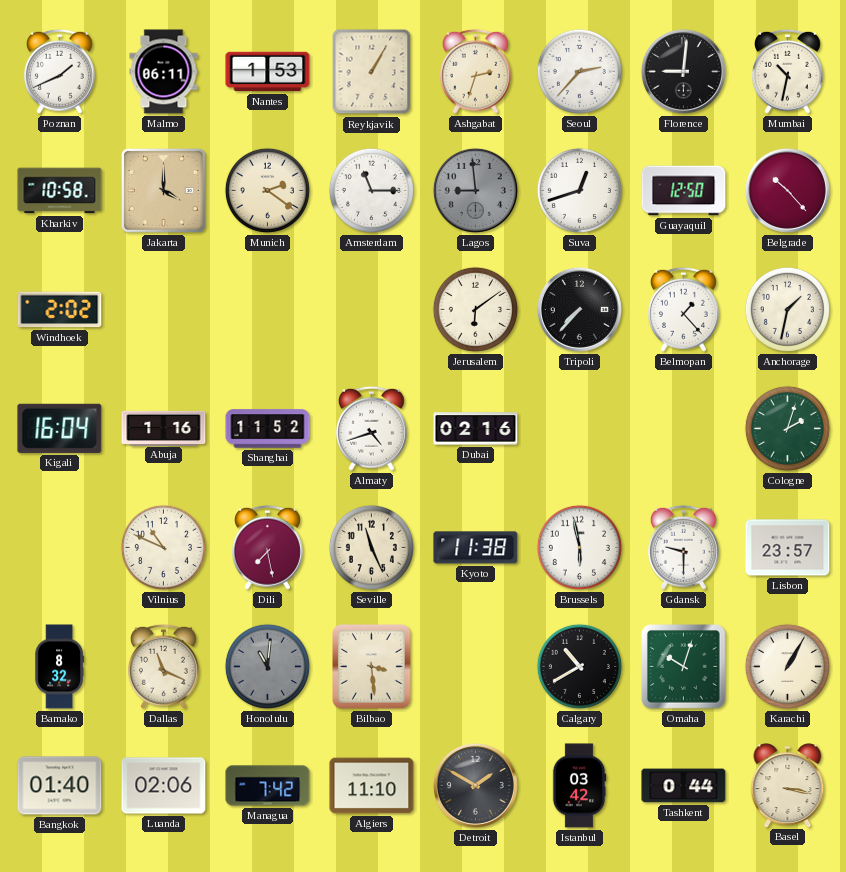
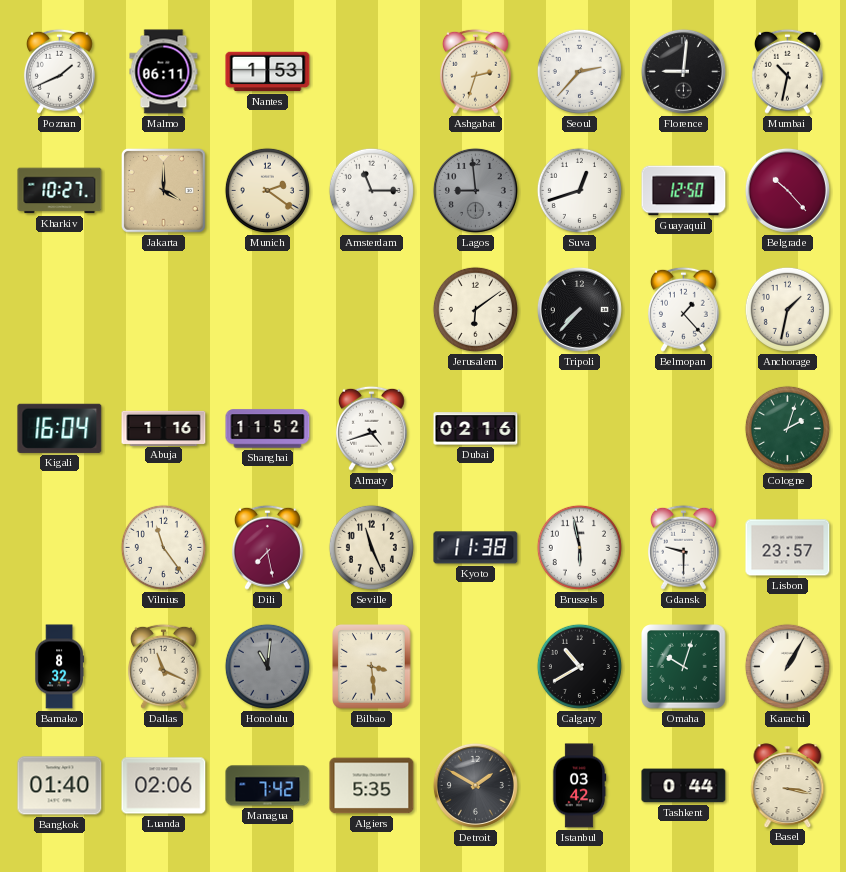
Reykjavik: 1:05 -> none (372, 72)
Kharkiv: 10:58 -> 10:27 (60, 191)
Windhoek: 2:02 -> none (60, 310)
Vilnius: 10:49 -> 11:24 (163, 547)
Algiers: 11:10 -> 5:35 (372, 786)
